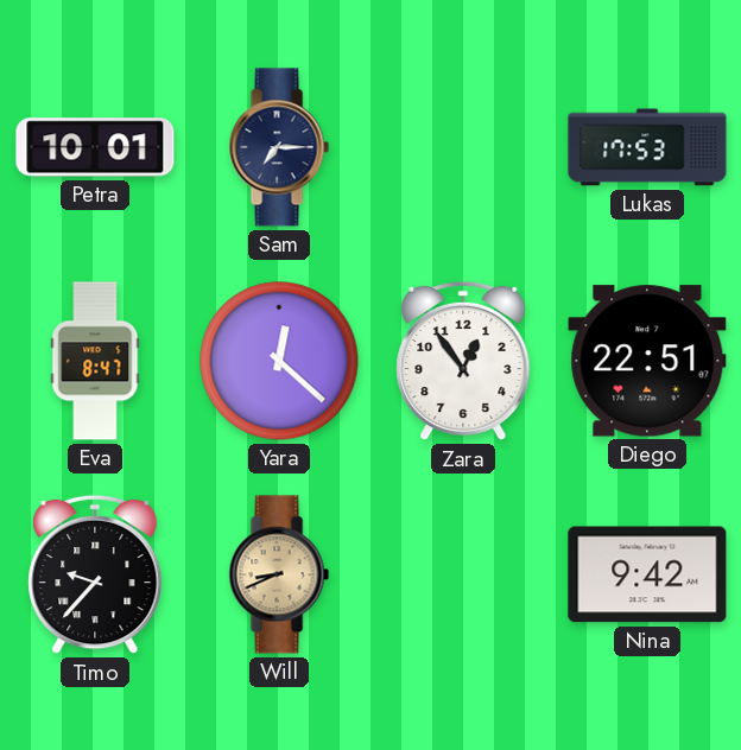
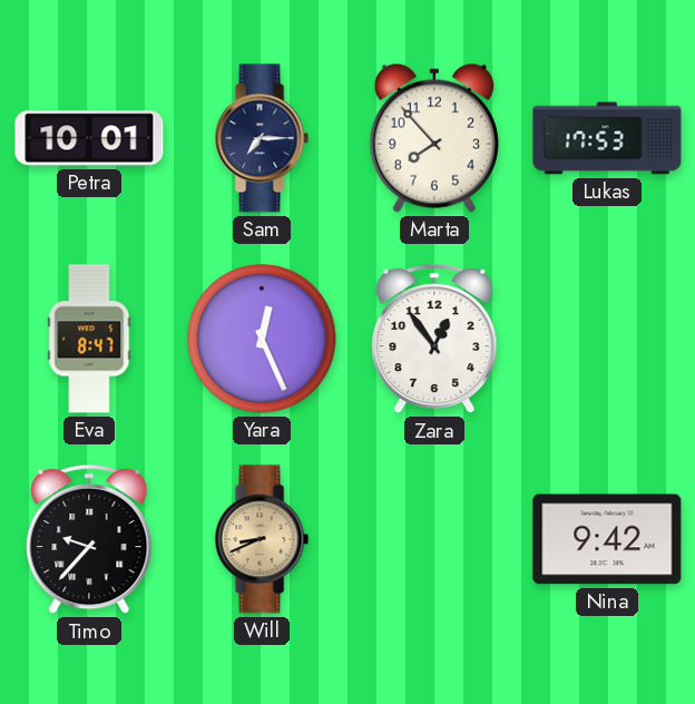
Marta: none -> 7:53 (434, 138)
Yara: 12:22 -> 12:26 (262, 339)
Diego: 22:51 -> none (647, 361)
